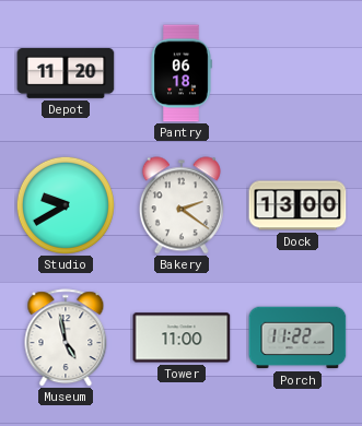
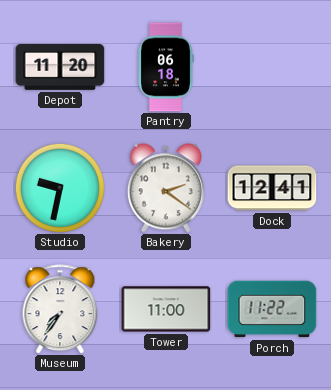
Studio: 9:40 -> 9:32 (60, 188)
Dock: 13:00 -> 12:41 (272, 188)
Museum: 4:58 -> 7:36 (60, 309)
